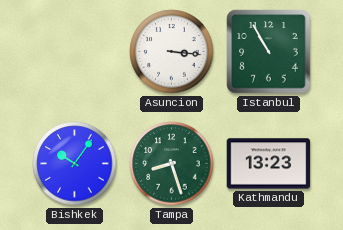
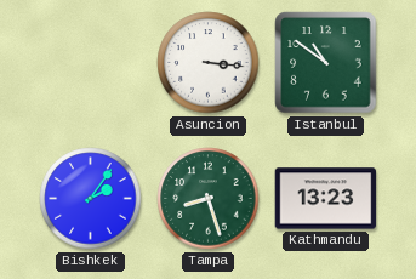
Istanbul: 10:55 -> 10:51 (326, 63)
Bishkek: 10:06 -> 2:06 (91, 199)
